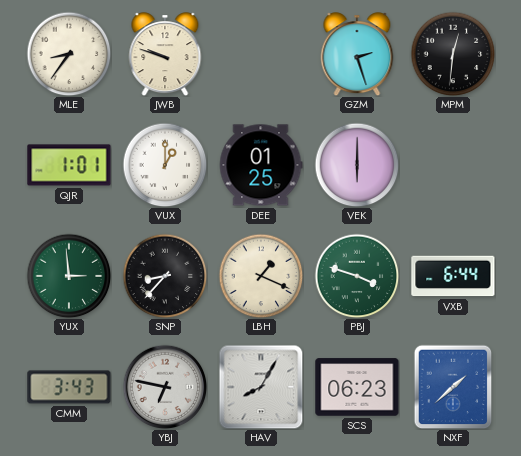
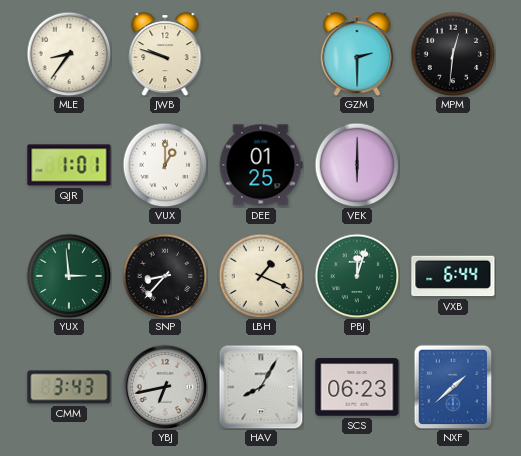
GZM: 2:27 -> 2:30 (357, 54)
PBJ: 3:48 -> 12:03 (357, 276)
YBJ: 6:47 -> 6:43 (165, 387)
